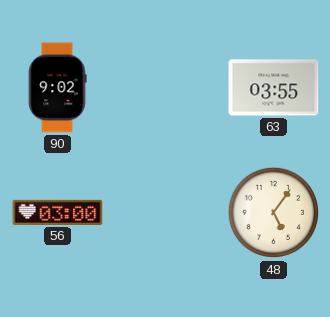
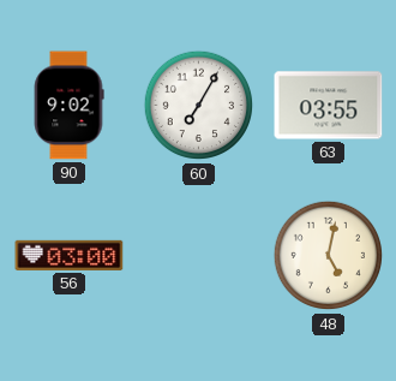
60: none -> 7:05 (199, 106)
48: 5:06 -> 5:02 (329, 256)
